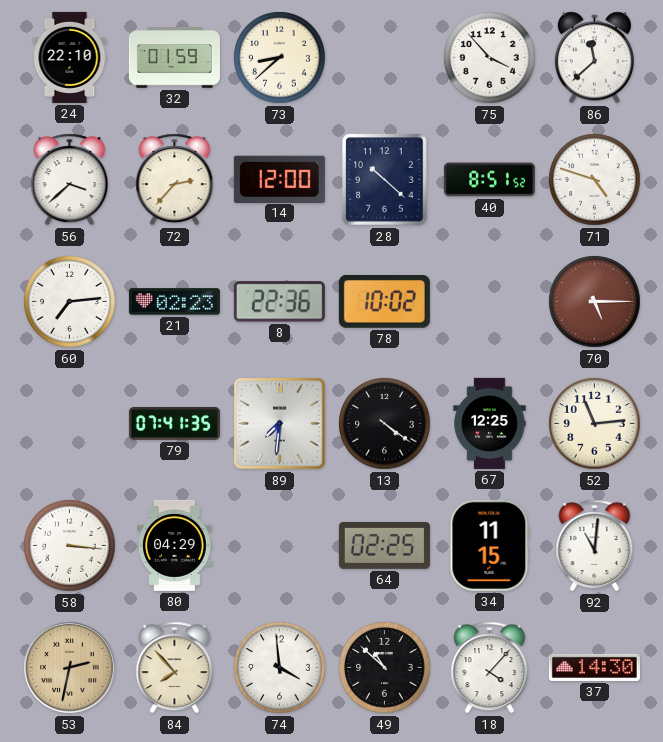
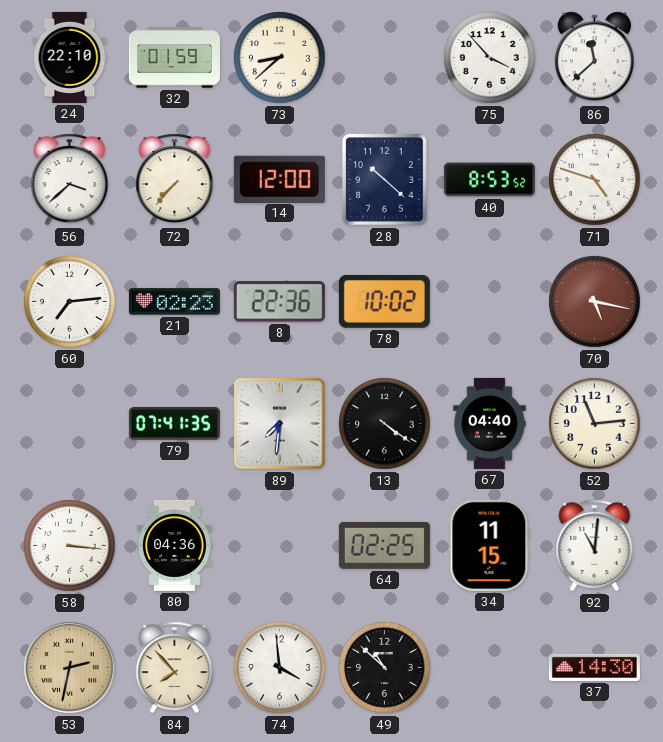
72: 2:37 -> 7:37 (175, 180)
40: 8:51 -> 8:53 (489, 180)
70: 5:15 -> 5:17 (595, 302)
67: 12:25 -> 04:40 (490, 423)
80: 04:29 -> 04:36 (175, 545)
18: 4:07 -> none (490, 668)
